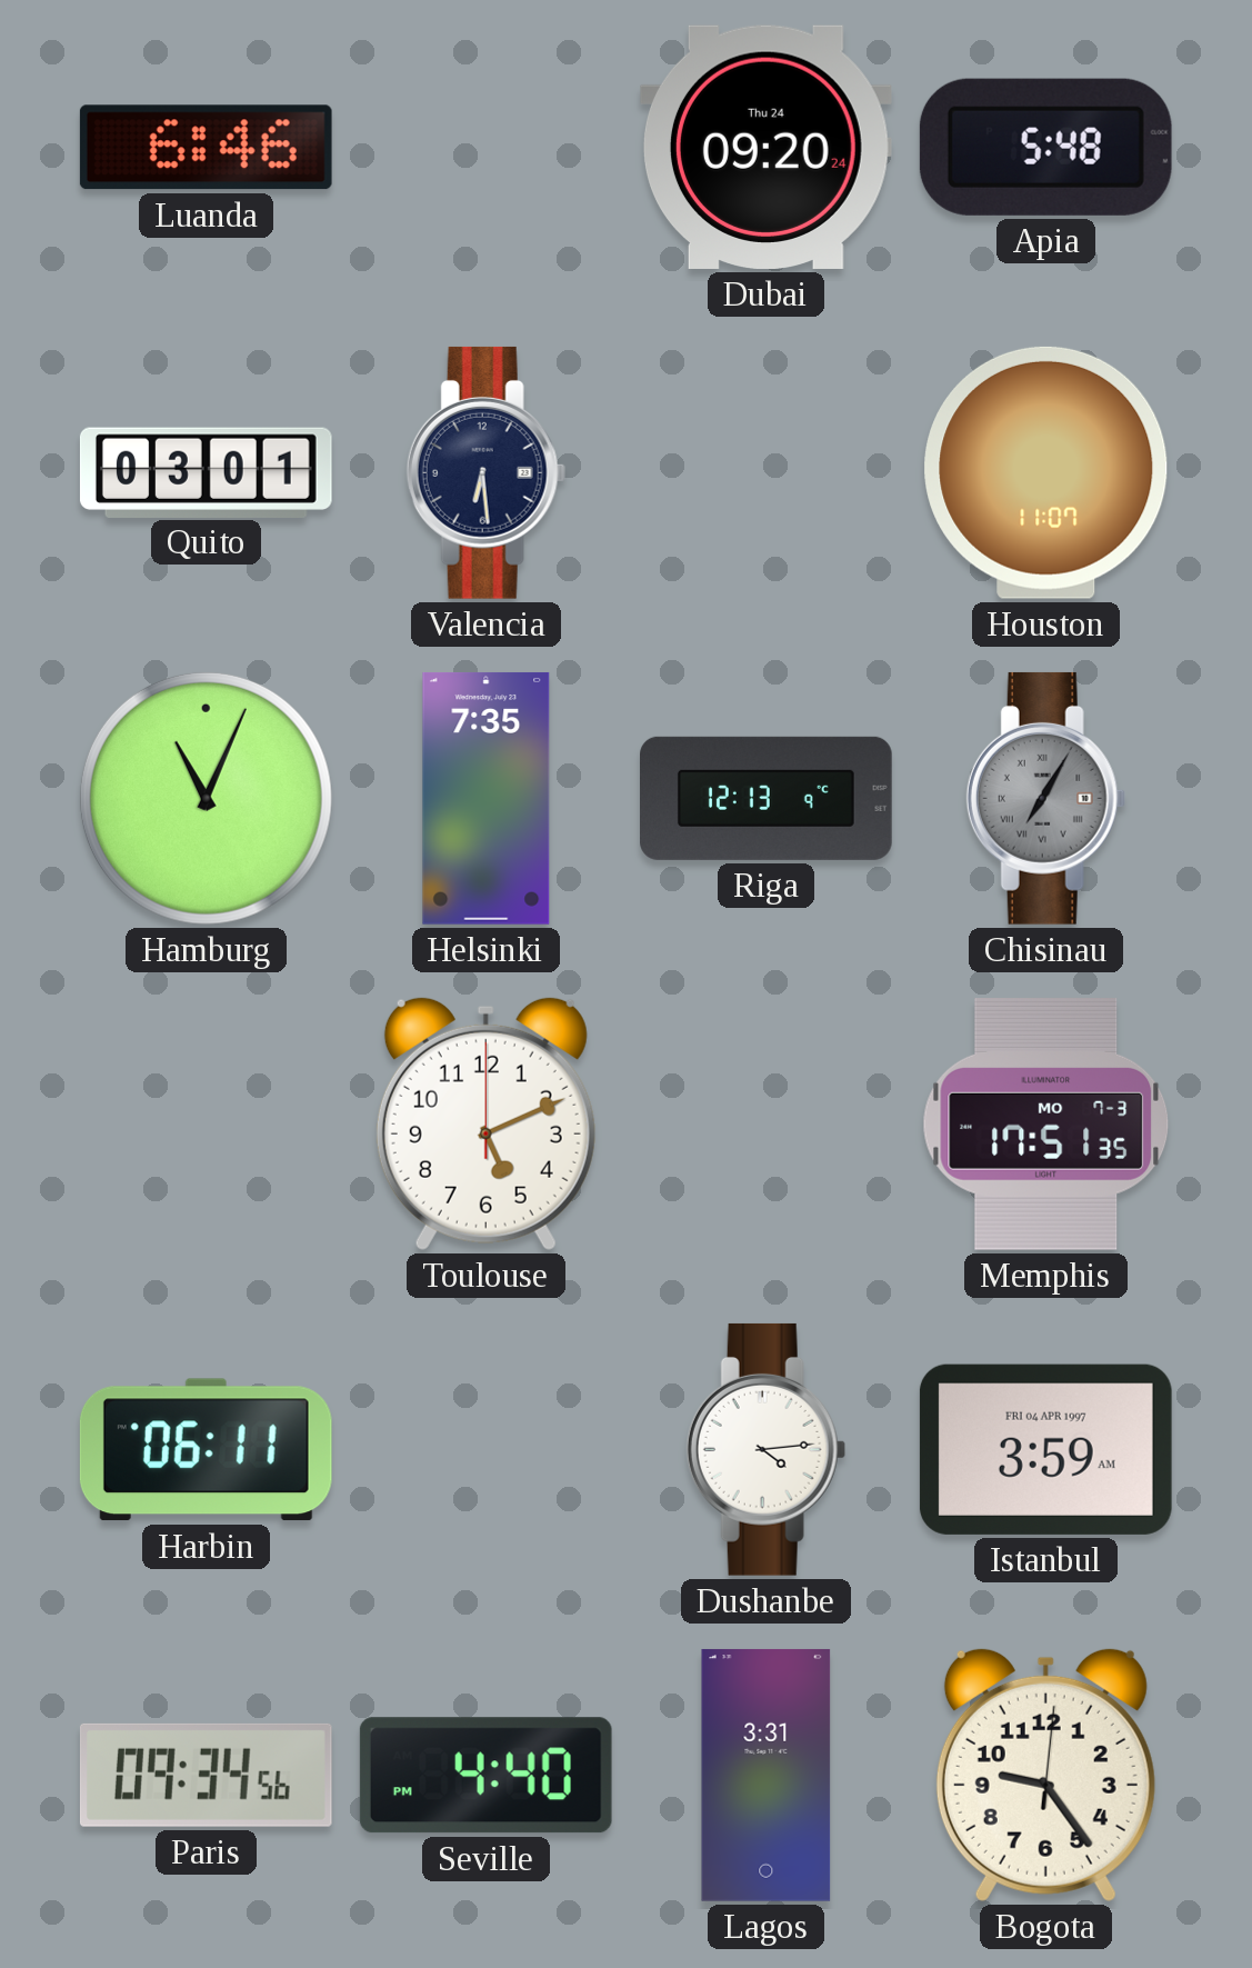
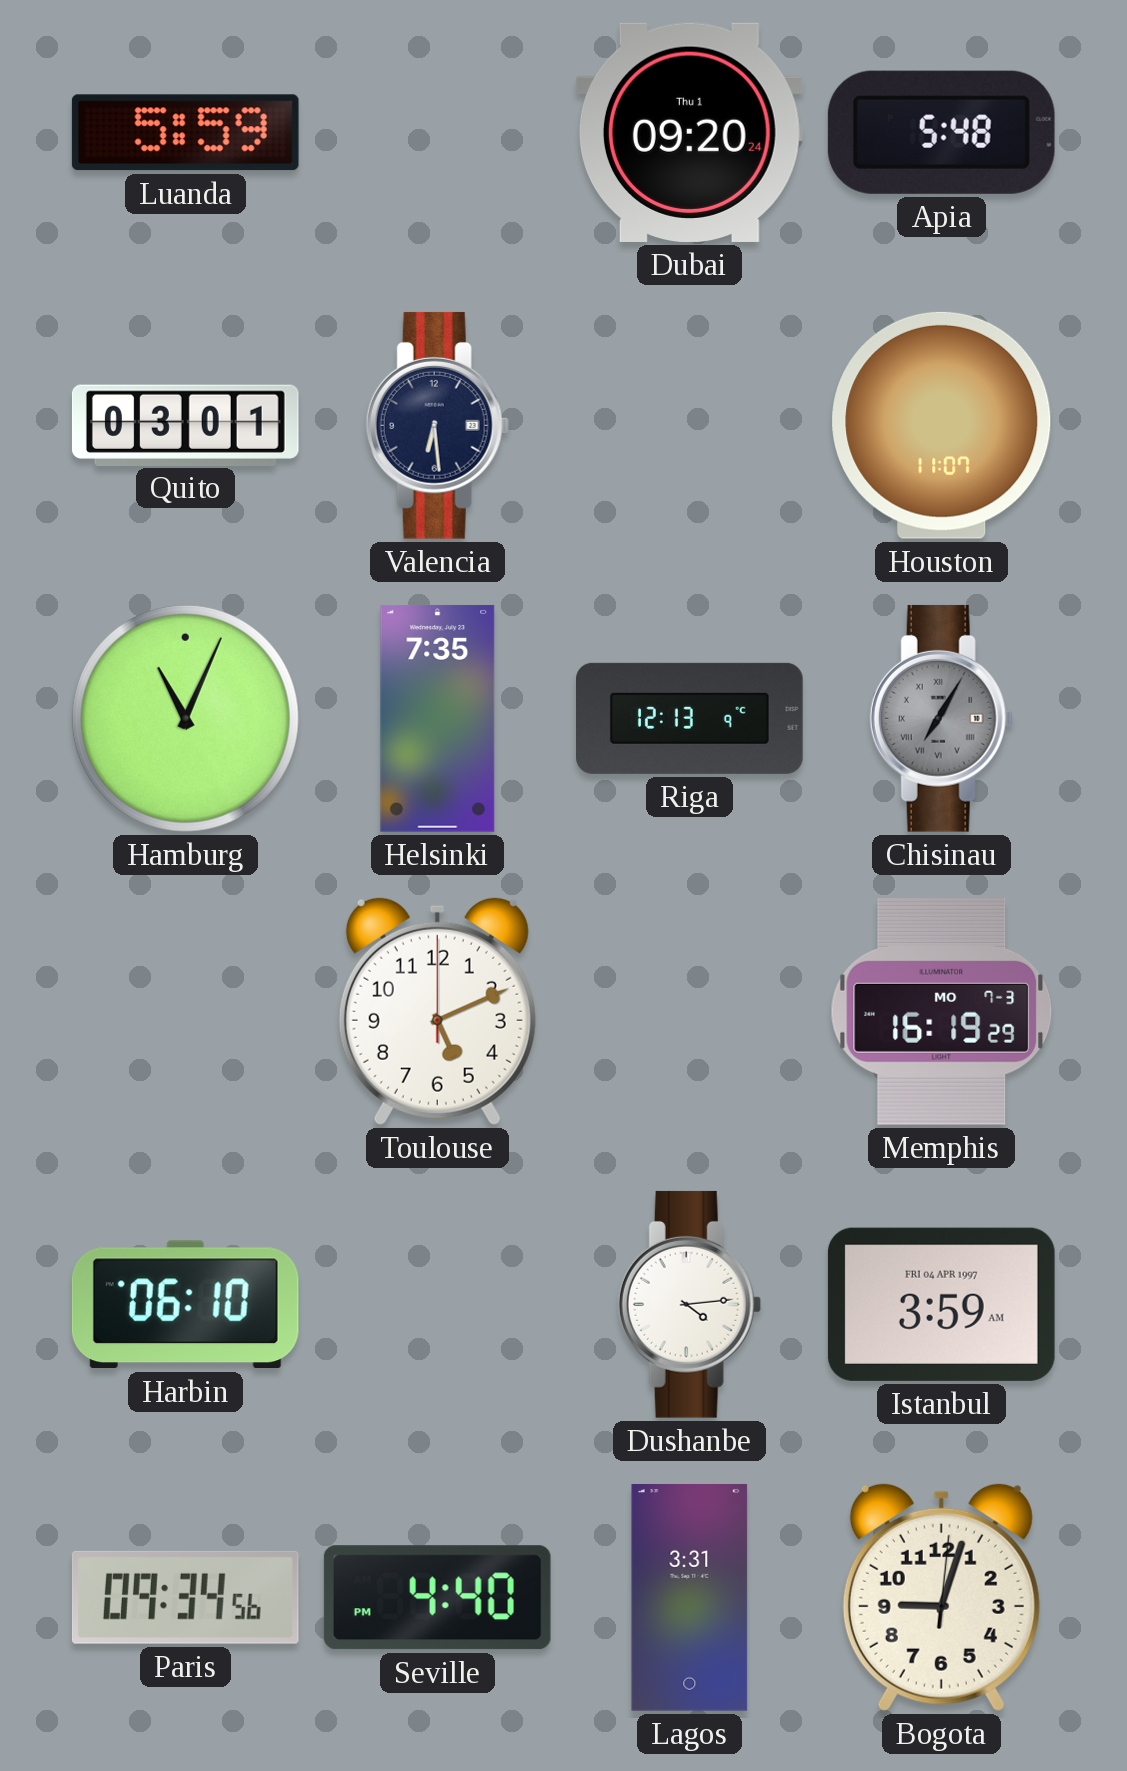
Luanda: 6:46 -> 5:59 (185, 133)
Dubai date: Thu 24 -> Thu 1 (689, 132)
Memphis: 17:51 -> 16:19 (942, 1011)
Harbin: 06:11 -> 06:10 (185, 1305)
Bogota: 9:24 -> 9:03 (941, 1597)
